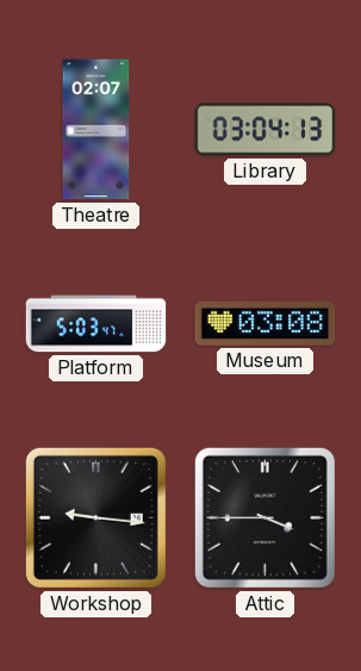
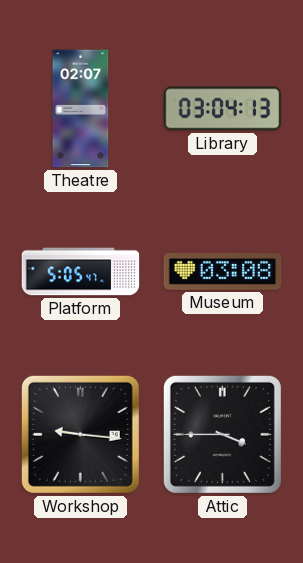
Platform: 5:03 -> 5:05 (81, 272)
